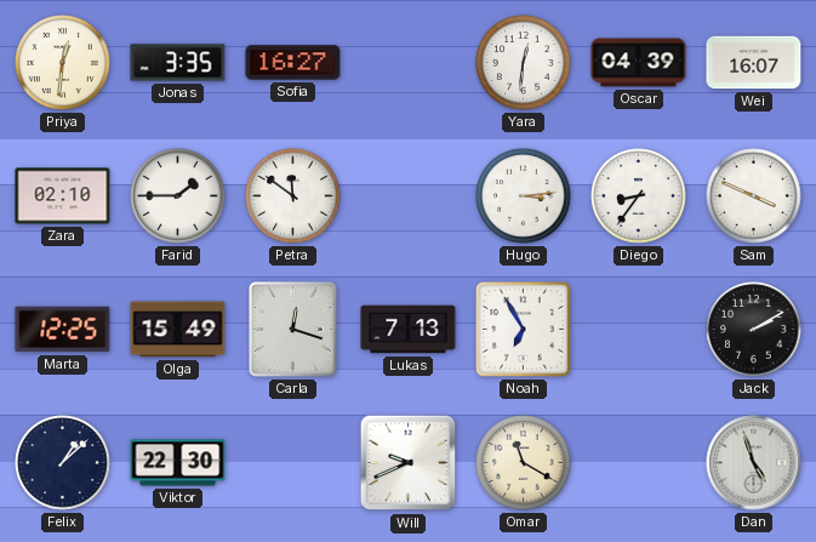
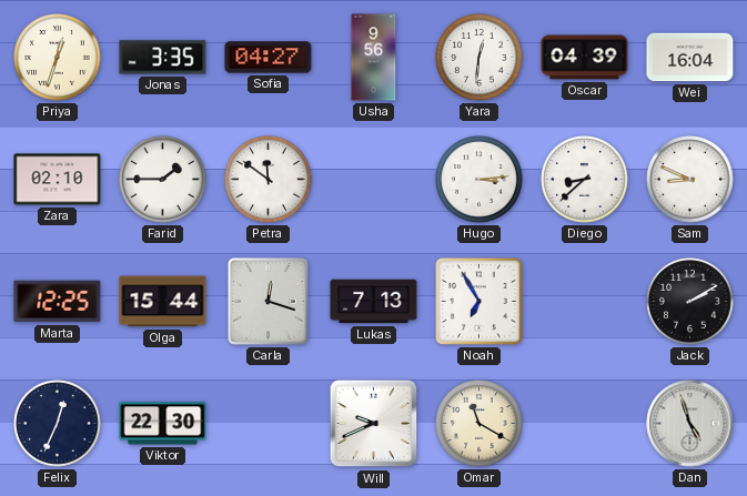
Priya: 12:31 -> 12:33 (58, 58)
Sofia: 16:27 -> 04:27 (269, 58)
Usha: none -> 9:56 (374, 58)
Wei: 16:07 -> 16:04 (690, 58)
Diego: 8:36 -> 8:38 (585, 180)
Sam: 3:49 -> 8:49 (690, 180)
Olga: 15:49 -> 15:44 (163, 302)
Felix: 1:08 -> 12:34 (58, 424)
